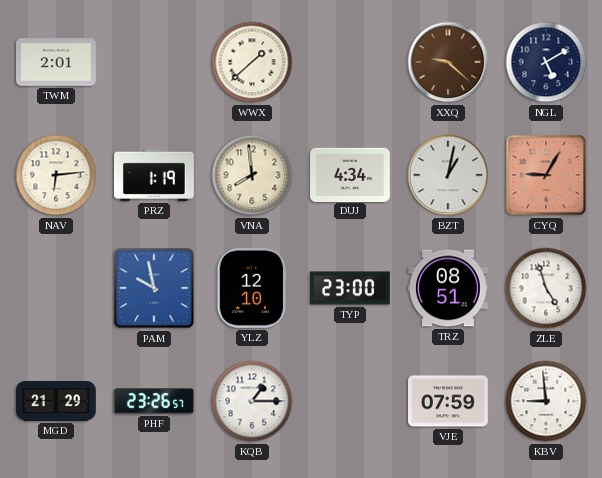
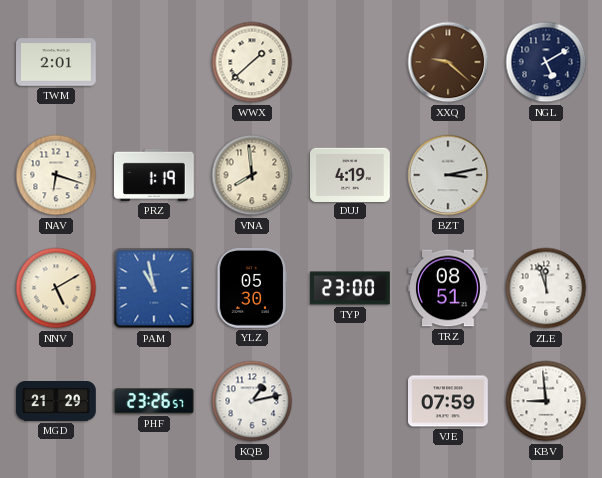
NAV: 6:14 -> 6:18 (56, 175)
DUJ: 4:34 -> 4:19 (351, 174)
BZT: 1:02 -> 3:13 (448, 175)
CYQ: 9:05 -> none (546, 175)
NNV: none -> 5:10 (56, 288)
PAM: 9:58 -> 10:58 (154, 288)
YLZ: 12:10 -> 05:30 (251, 289)
ZLE: 4:57 -> 11:57 (546, 288)
KQB: 1:15 -> 1:13 (252, 401)
